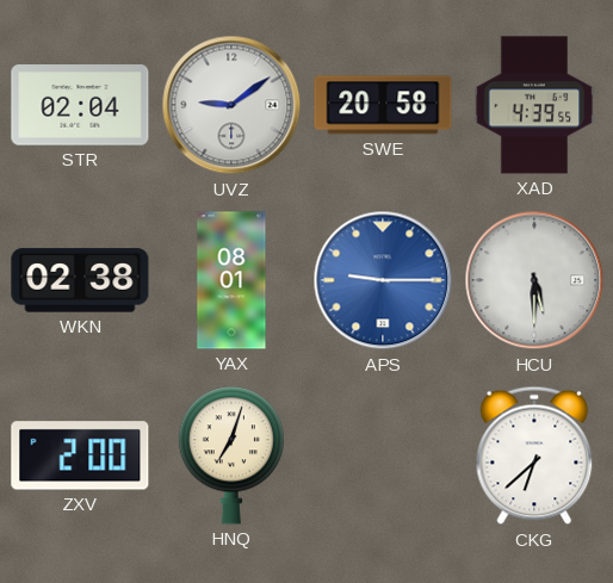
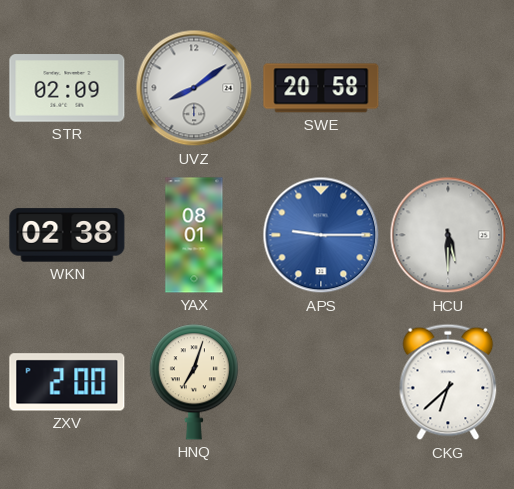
STR: 02:04 -> 02:09 (67, 88)
UVZ: 9:09 -> 8:09 (194, 88)
XAD: 4:39 -> none (534, 105)
